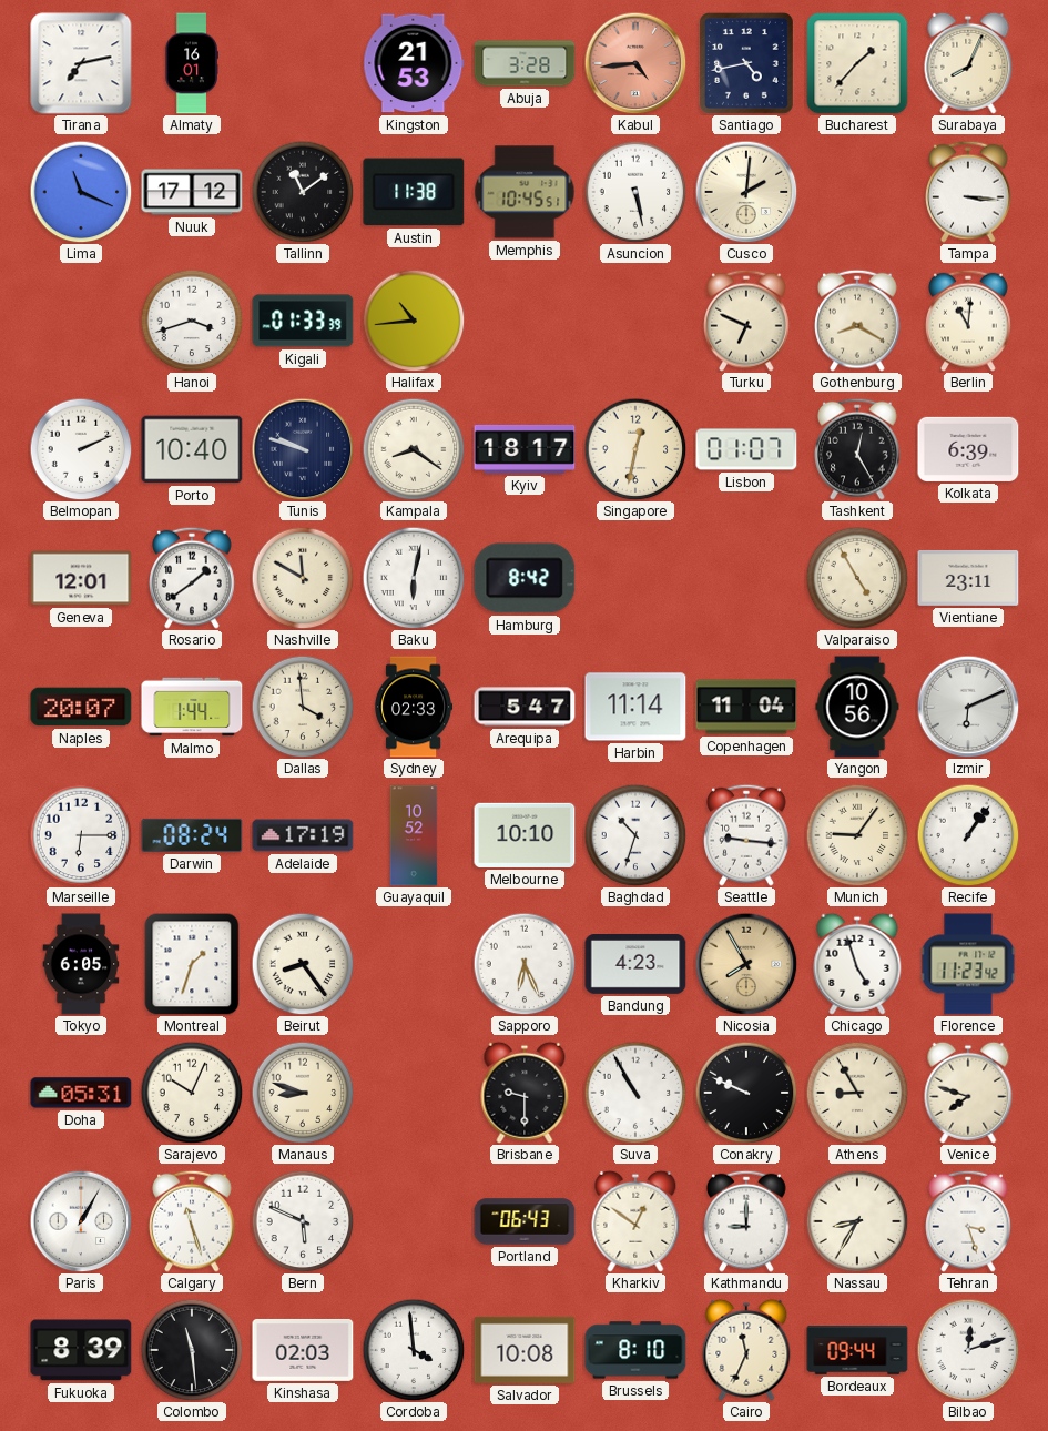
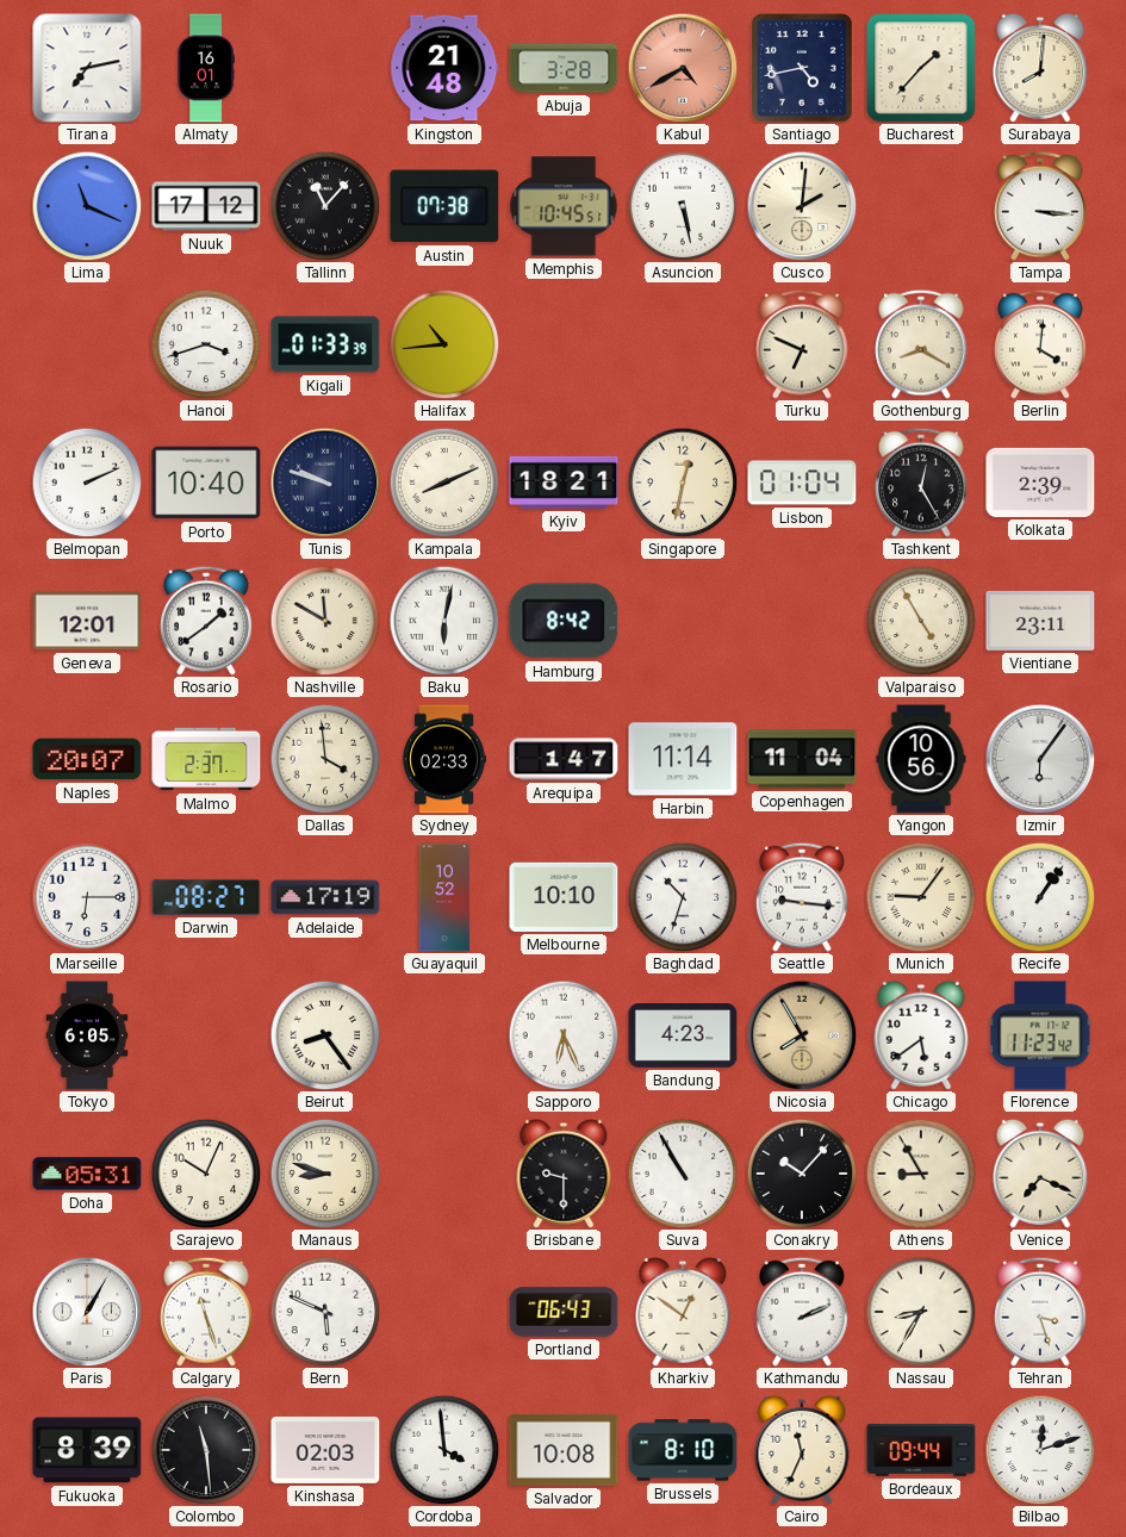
Kingston: 21:53 -> 21:48 (444, 68)
Kabul: 4:44 -> 4:40 (683, 68)
Surabaya: 8:04 -> 8:01 (1040, 68)
Tallinn: 11:09 -> 11:07 (325, 206)
Austin: 11:38 -> 07:38 (444, 206)
Berlin: 11:01 -> 4:01 (1041, 344)
Kampala: 8:21 -> 8:11 (444, 483)
Kyiv: 18:17 -> 18:21 (564, 483)
Lisbon: 01:07 -> 01:04 (802, 483)
Kolkata: 6:39 -> 2:39 (1040, 483)
Malmo: 1:44 -> 2:37 (206, 759)
Arequipa: 5:47 -> 1:47 (564, 759)
Izmir: 6:11 -> 6:06 (1040, 759)
Darwin: 08:24 -> 08:27 (206, 897)
Montreal: 1:33 -> none (192, 964)
Chicago: 4:57 -> 5:39 (921, 1035)
Conakry: 9:49 -> 10:07 (802, 1174)
Venice: 7:48 -> 7:19 (1040, 1174)
Kathmandu: 9:00 -> 2:11 (803, 1312)
